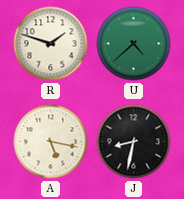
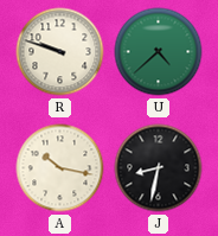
R: 1:48 -> 9:48 (60, 52)
A: 5:17 -> 10:17 (60, 168)
